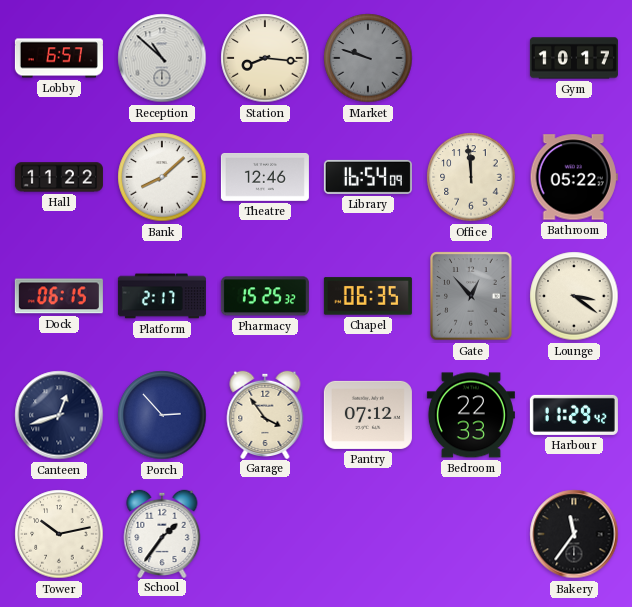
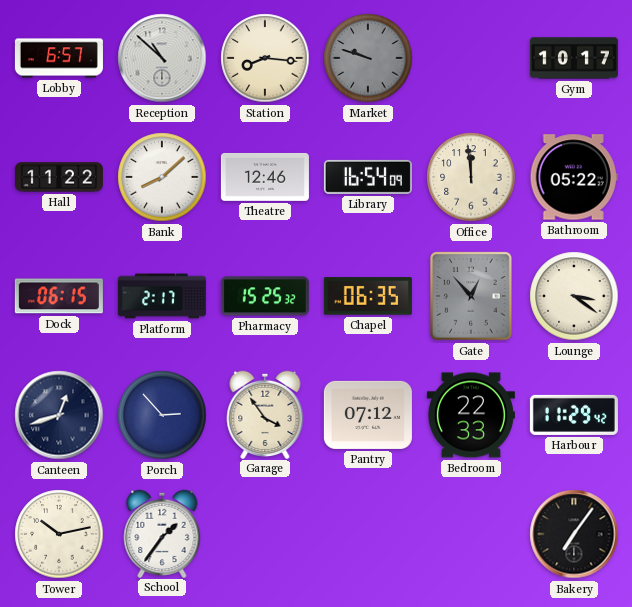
Bakery: 11:36 -> 7:06 (574, 534)
